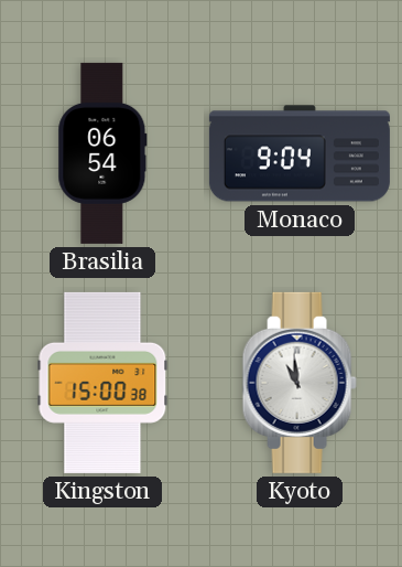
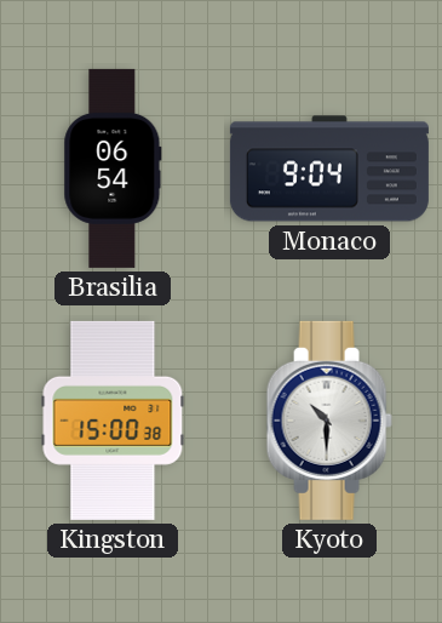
Kyoto: 10:59 -> 10:30 (329, 421)
